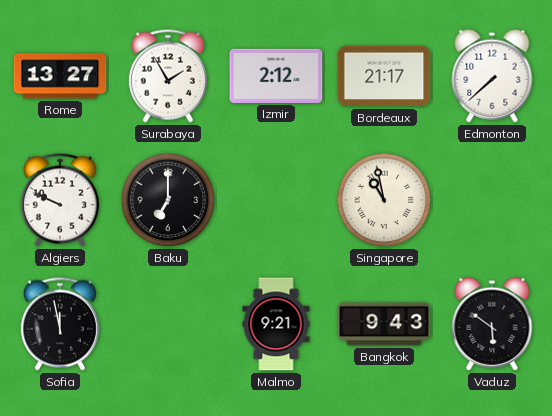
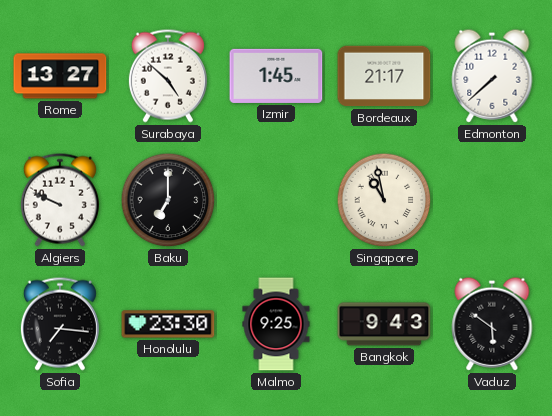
Surabaya: 1:55 -> 4:52 (168, 76)
Izmir: 2:12 -> 1:45 (276, 76)
Sofia: 11:58 -> 7:16 (60, 324)
Honolulu: none -> 23:30 (168, 324)
Malmo: 9:21 -> 9:25 (276, 324)
